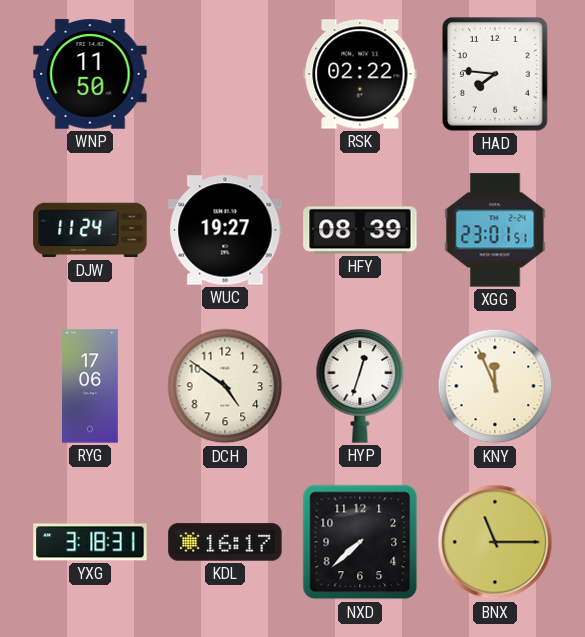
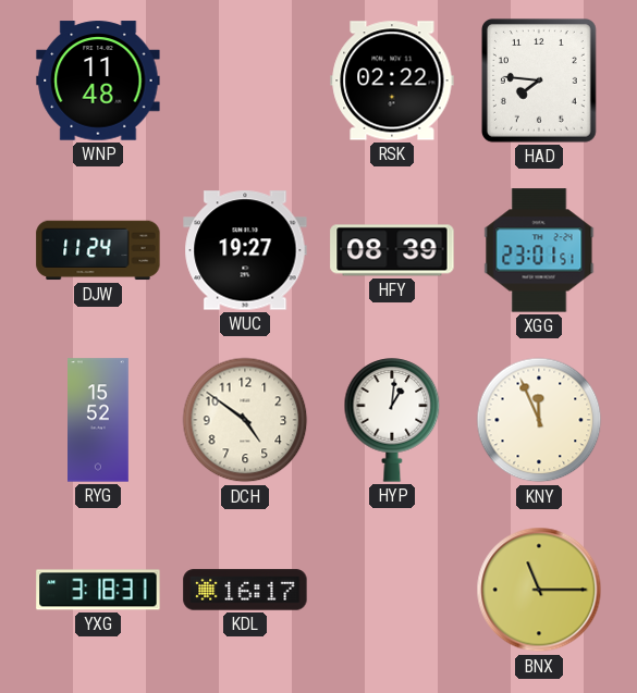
WNP: 11:50 -> 11:48 (98, 81)
RYG: 17:06 -> 15:52 (99, 420)
HYP: 12:33 -> 1:01 (392, 420)
NXD: 7:38 -> none (360, 542)
